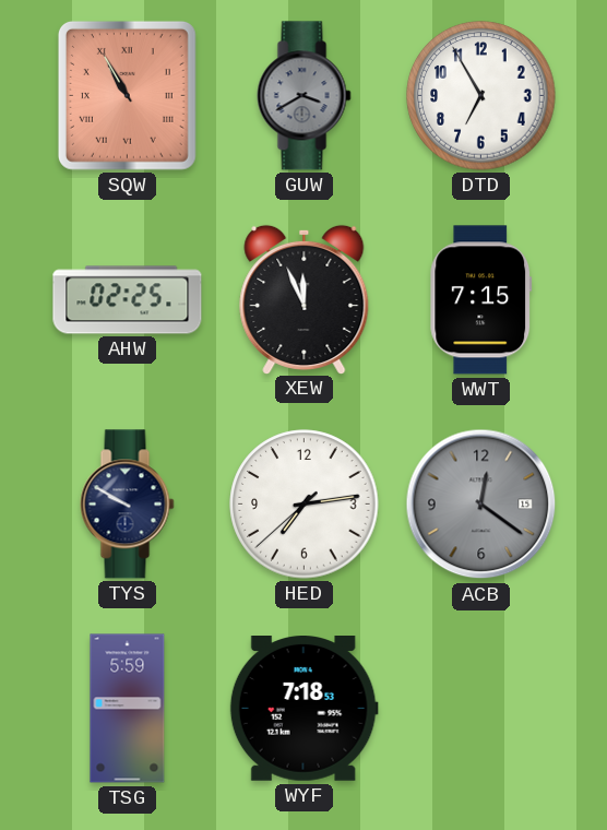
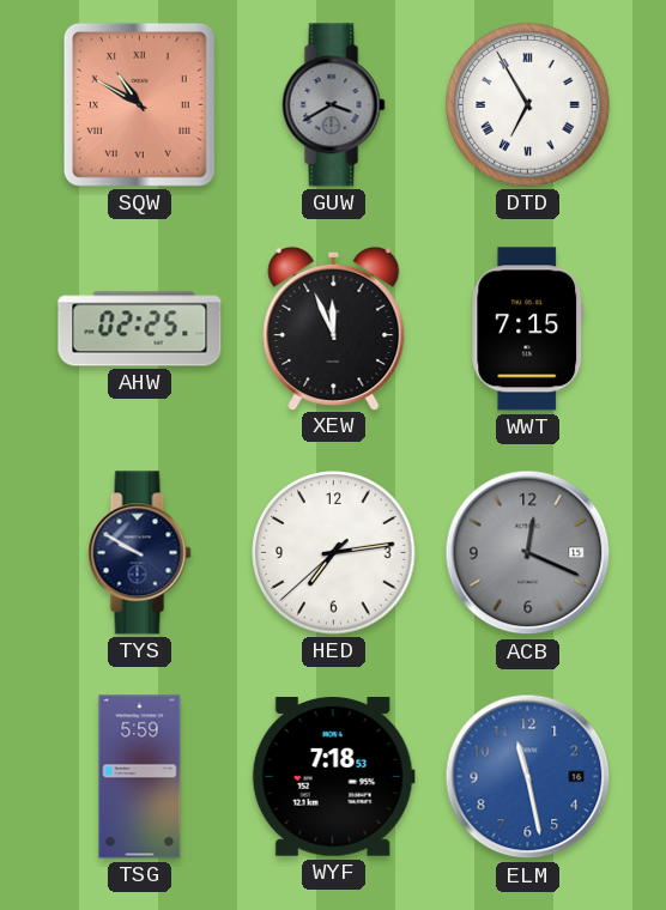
SQW: 10:55 -> 10:50 (139, 104)
DTD numerals: Arabic -> Roman (528, 105)
ACB: 12:21 -> 12:19 (528, 553)
ELM: none -> 11:28 (528, 777)
